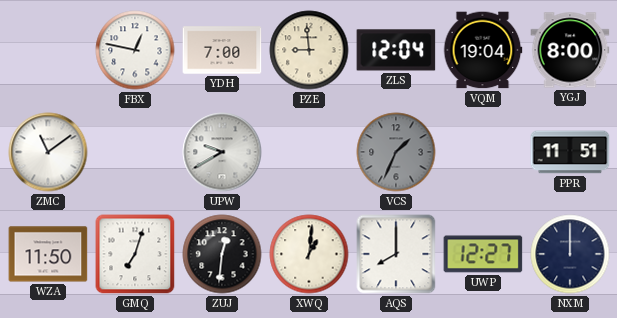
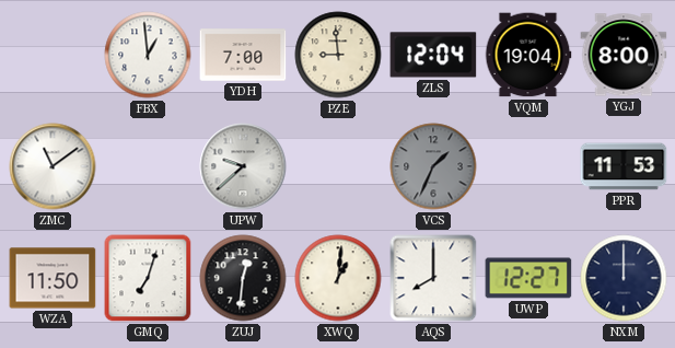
FBX: 12:47 -> 12:59 (148, 55)
UPW: 9:40 -> 9:38 (243, 166)
PPR: 11:51 -> 11:53 (624, 166)
